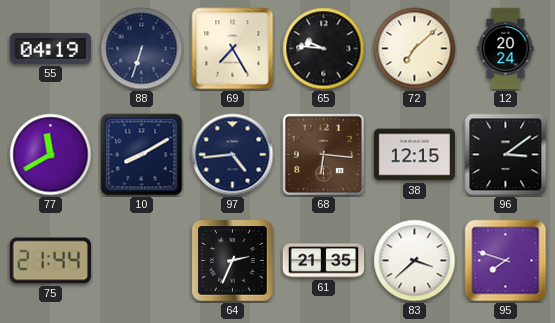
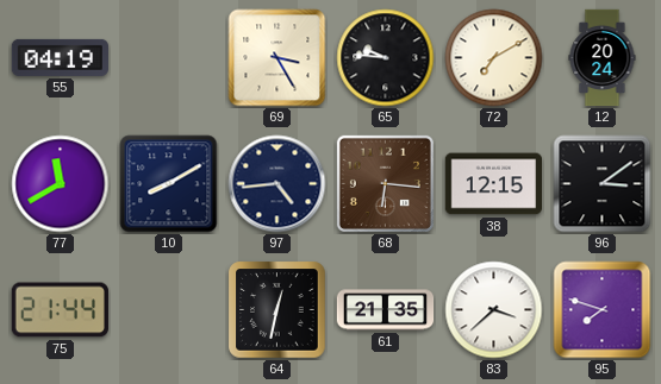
88: 6:33 -> none (142, 49)
69: 7:25 -> 3:25 (278, 58)
72: 7:08 -> 7:10 (494, 58)
64: 2:34 -> 12:32 (278, 310)
